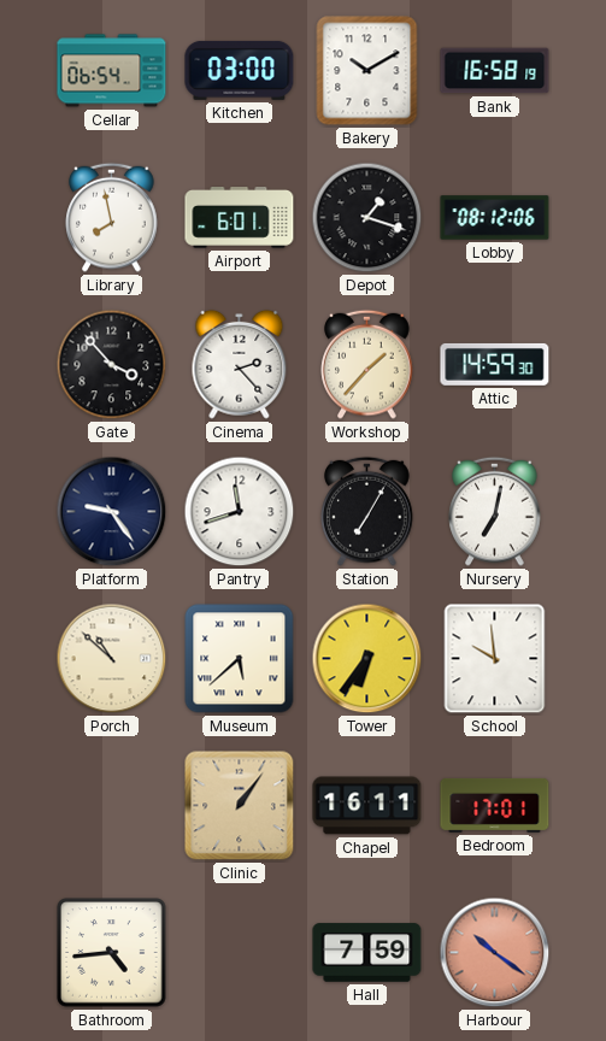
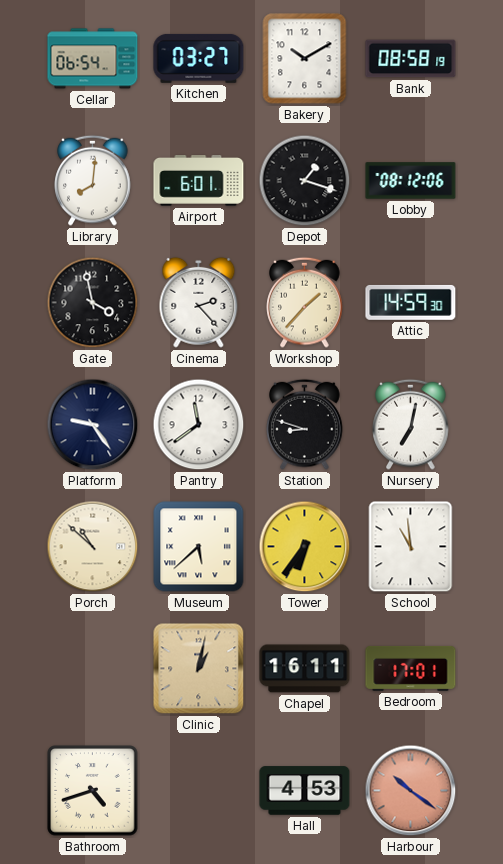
Kitchen: 03:00 -> 03:27 (199, 58)
Bank: 16:58 -> 08:58 (411, 59)
Library: 7:58 -> 8:01 (93, 180)
Gate: 3:53 -> 3:58 (93, 303)
Pantry: 11:42 -> 11:39 (199, 425)
Station: 7:05 -> 8:48 (305, 424)
School: 9:59 -> 10:59 (411, 547)
Clinic: 1:06 -> 1:02 (199, 669)
Bathroom: 4:44 -> 4:42 (93, 791)
Hall: 7:59 -> 4:53 (305, 791)
